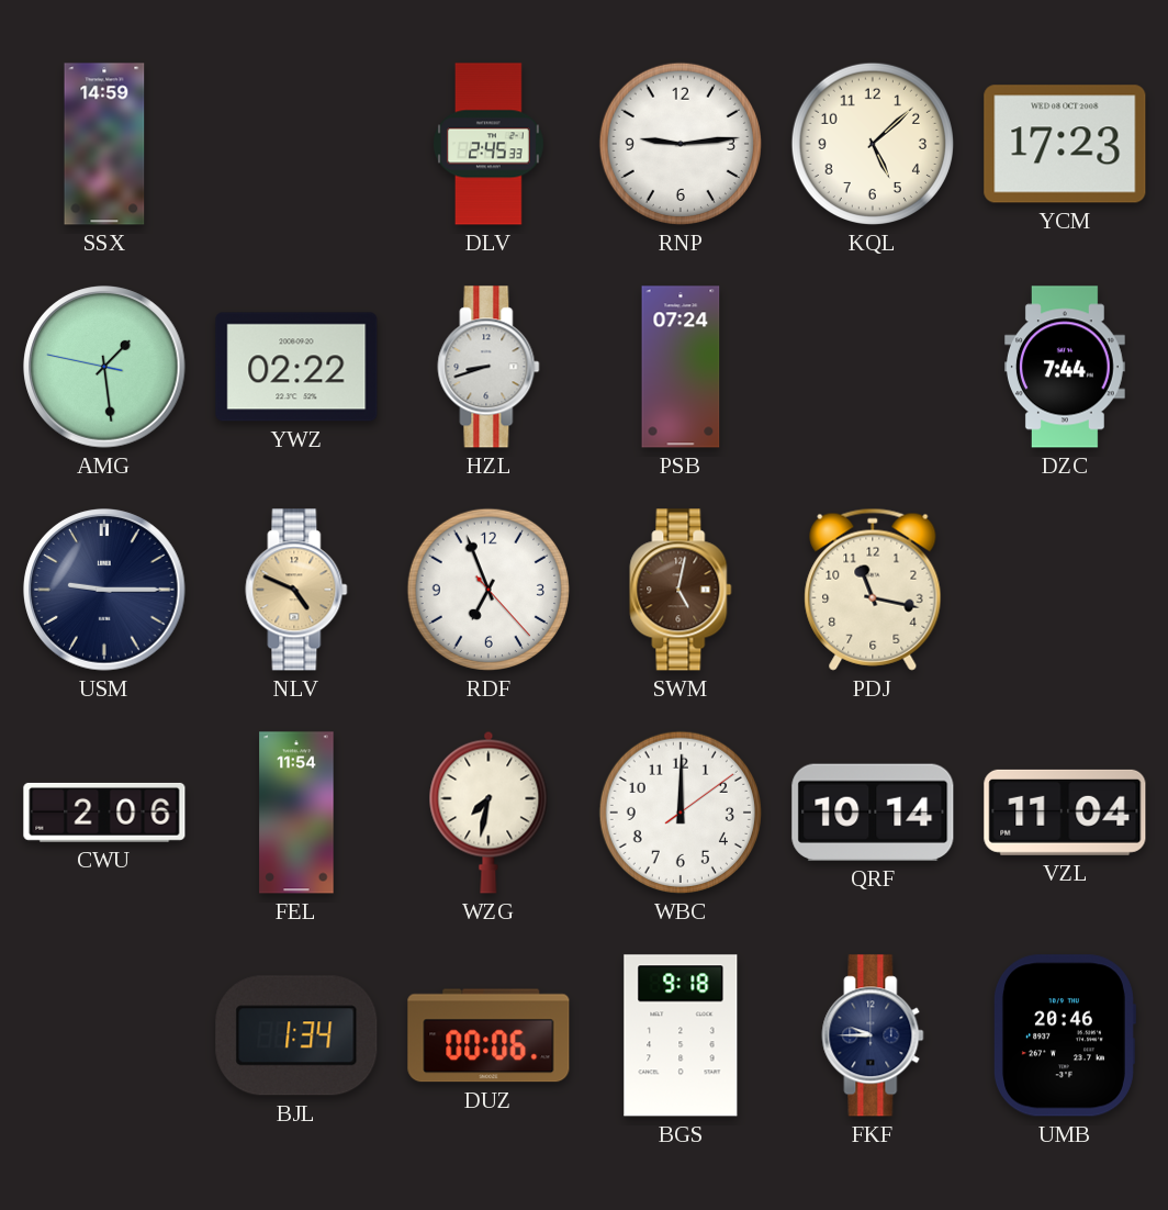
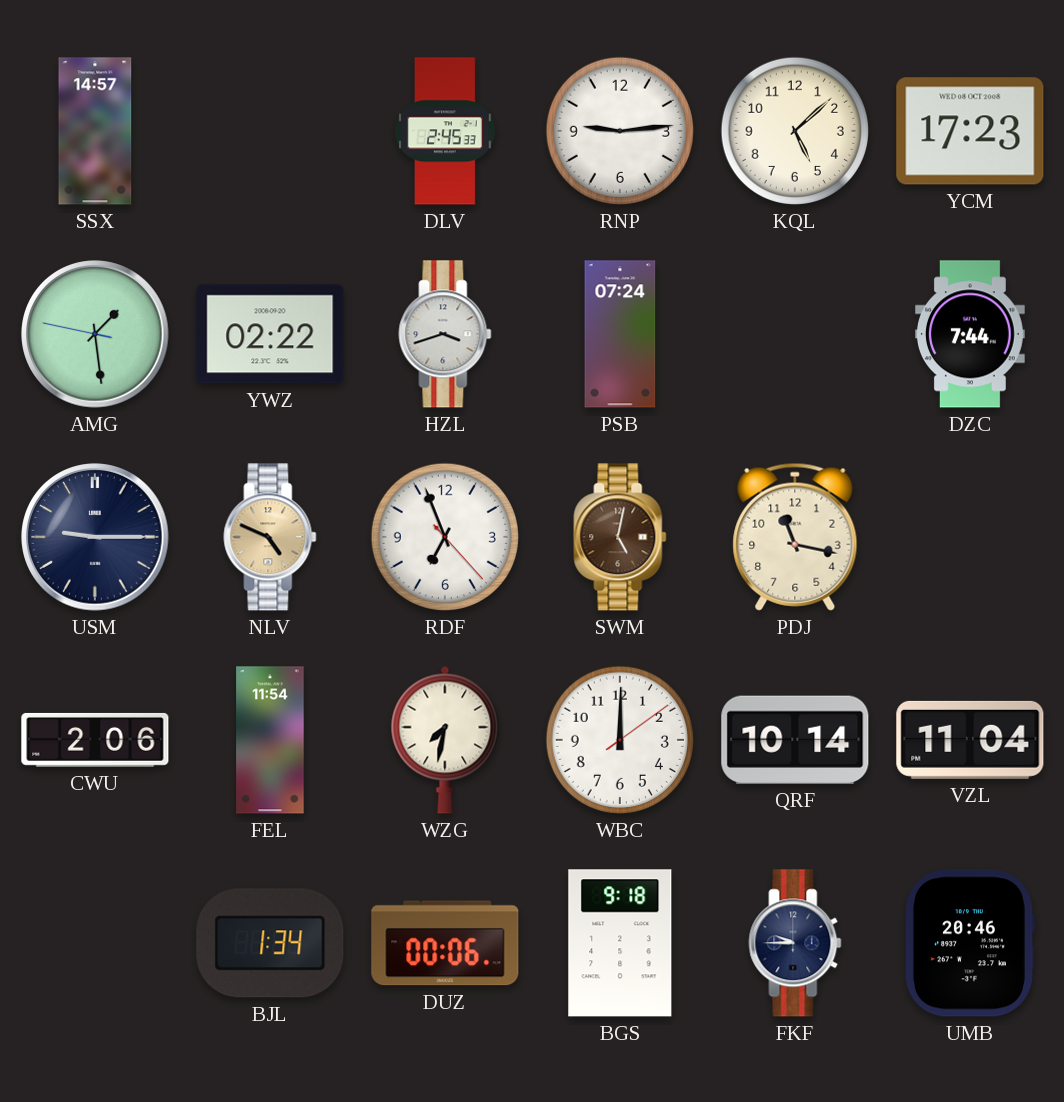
SSX: 14:59 -> 14:57 (95, 131)
HZL: 8:42 -> 3:42 (445, 334)
